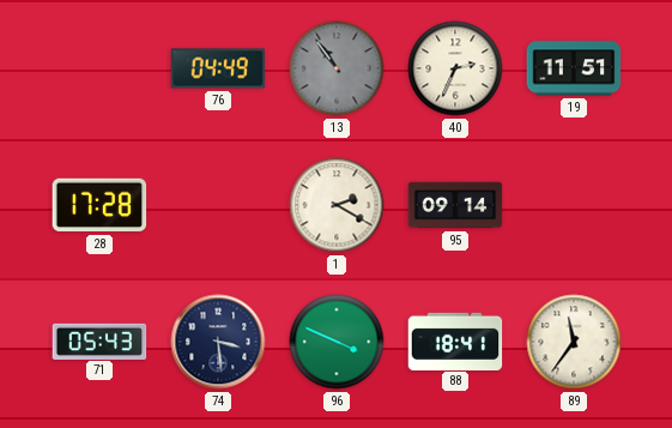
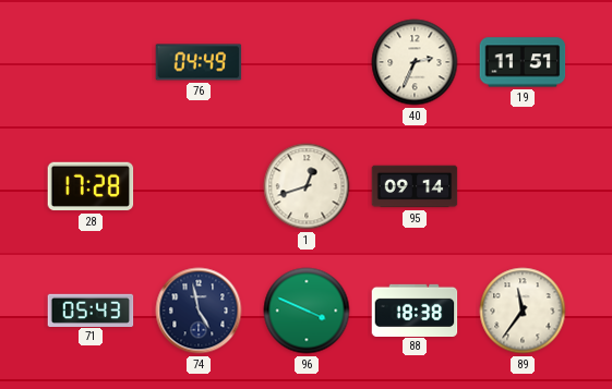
13: 10:54 -> none (337, 68)
1: 2:20 -> 12:42 (307, 186)
74: 3:29 -> 4:58 (199, 311)
88: 18:41 -> 18:38 (415, 309)
